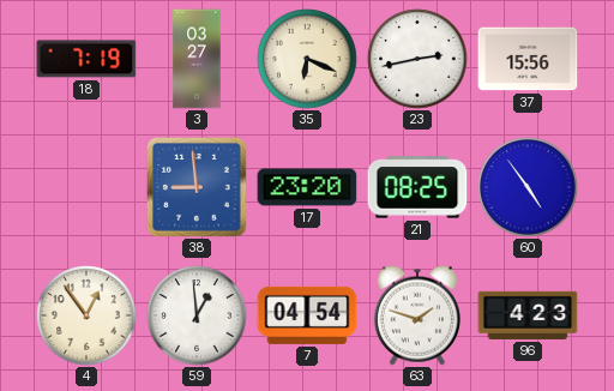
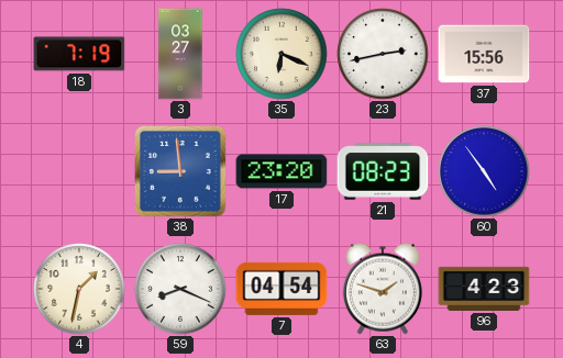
21: 08:25 -> 08:23 (383, 171)
4: 12:54 -> 1:32 (79, 289)
59: 12:59 -> 8:19 (180, 289)
